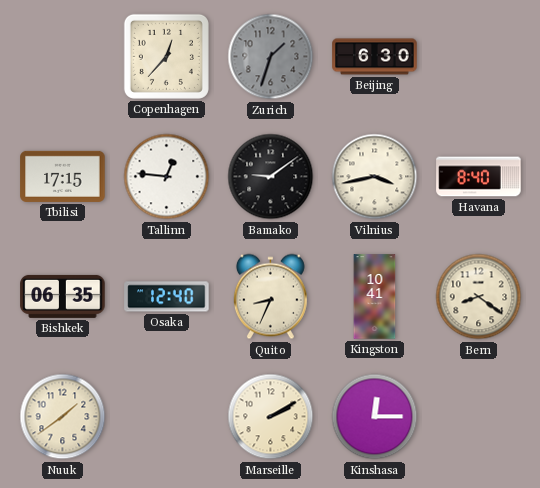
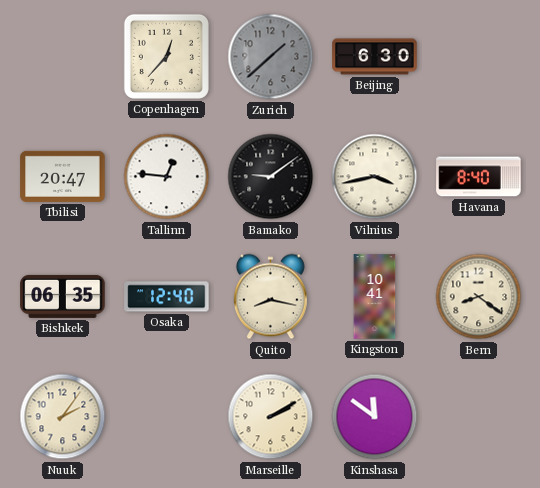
Zurich: 1:33 -> 1:38 (271, 57)
Tbilisi: 17:15 -> 20:47 (63, 176)
Quito: 8:34 -> 8:17 (270, 297)
Nuuk: 1:39 -> 2:06 (63, 417)
Kinshasa: 12:15 -> 11:51 (375, 417)
